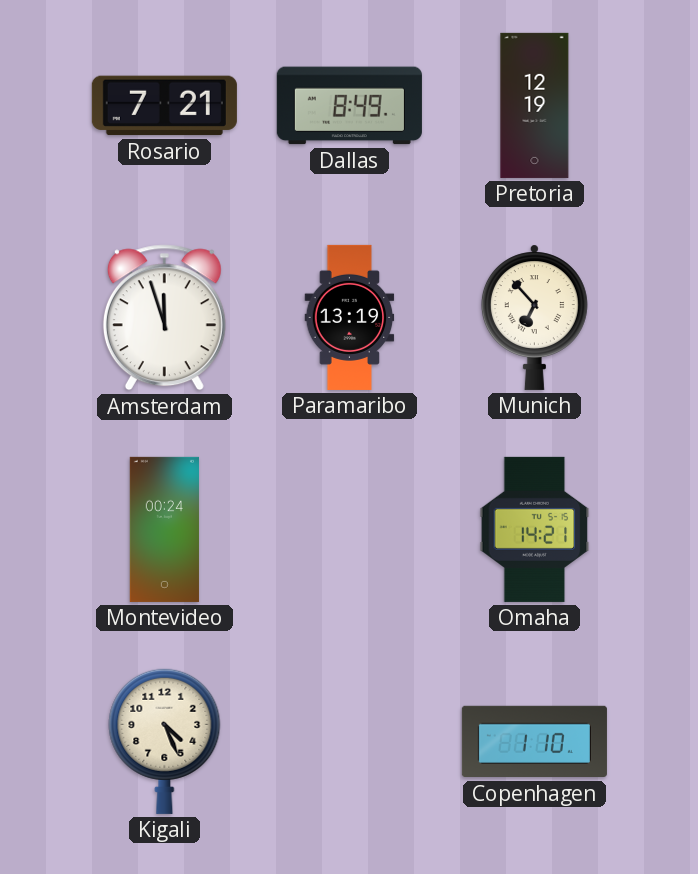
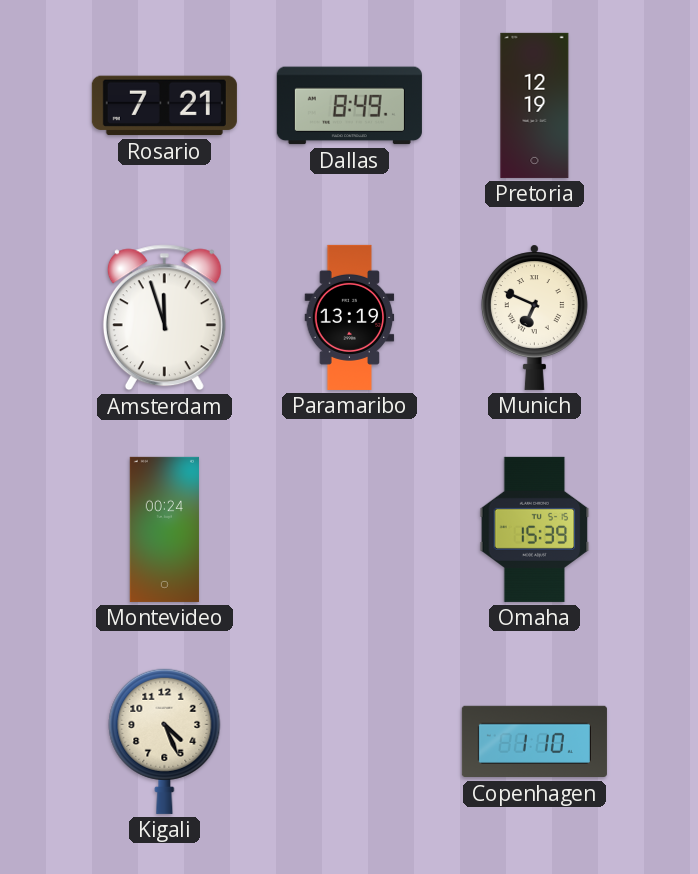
Munich: 6:53 -> 6:49 (534, 317)
Omaha: 14:21 -> 15:39 (535, 529)
